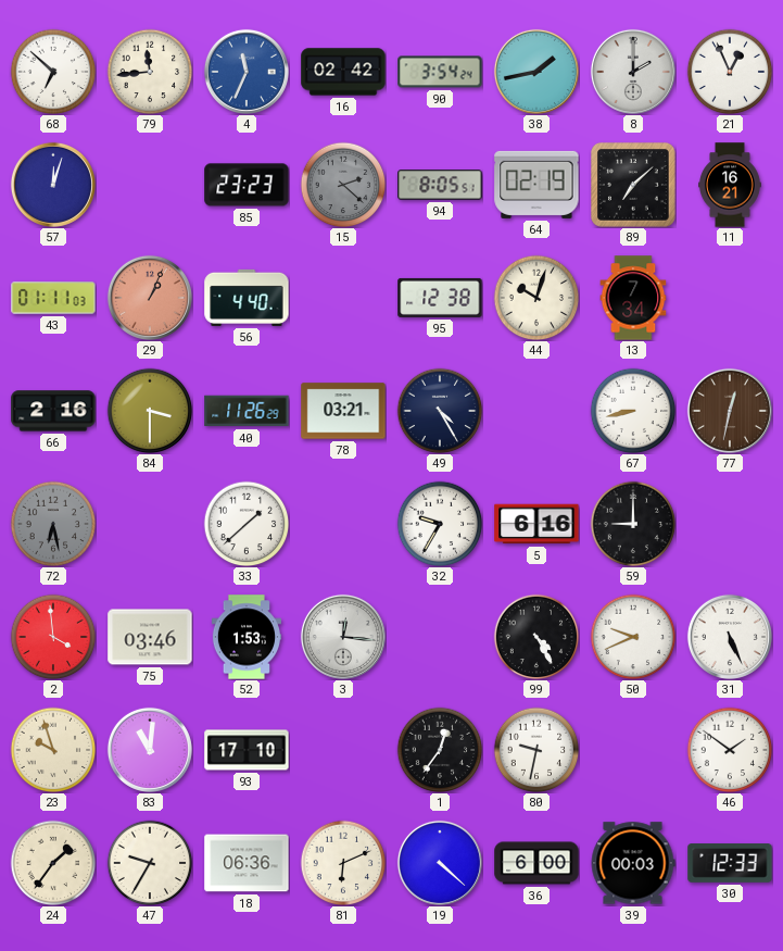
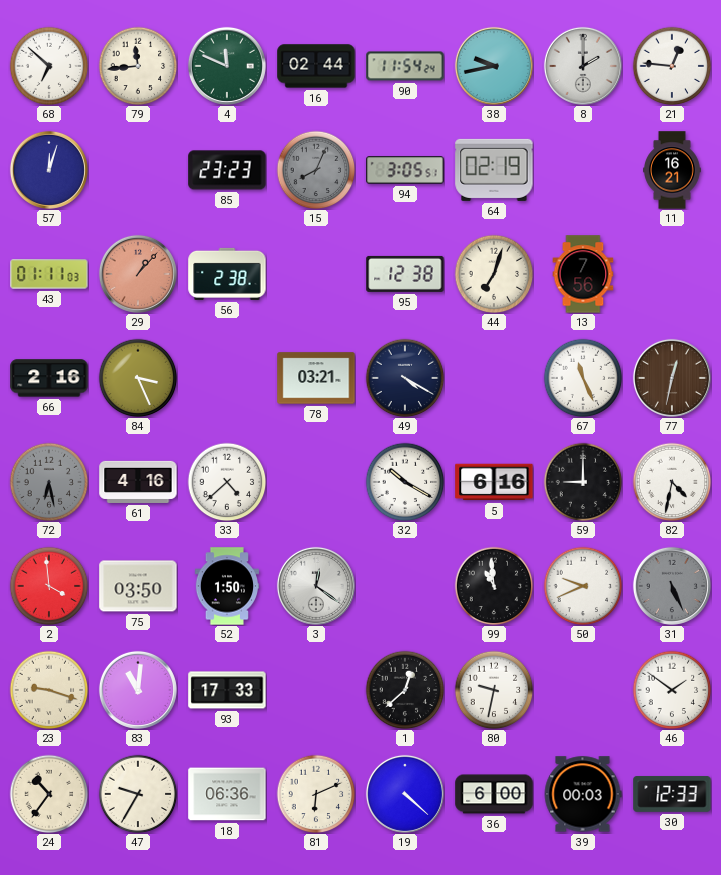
4: 11:34 -> 11:49 (227, 66)
4 dial: blue -> green (227, 66)
16: 02:42 -> 02:44 (316, 66)
90: 3:54 -> 11:54 (405, 66)
38: 1:43 -> 9:43 (494, 66)
21: 12:56 -> 12:46 (672, 66)
15: 2:22 -> 8:04 (316, 170)
94: 8:05 -> 3:05 (405, 170)
89: 7:08 -> none (634, 186)
29: 1:04 -> 1:07 (138, 274)
56: 4:40 -> 2:38 (227, 274)
44: 10:03 -> 7:03 (494, 274)
13: 7:34 -> 7:56 (583, 274)
84: 3:30 -> 3:26 (138, 378)
40: 11:26 -> none (247, 411)
49: 4:25 -> 4:20 (405, 378)
67: 8:43 -> 11:26 (583, 378)
61: none -> 4:16 (138, 482)
33: 1:38 -> 4:38 (227, 482)
32: 9:35 -> 10:20 (405, 482)
82: none -> 4:32 (672, 482)
75: 03:46 -> 03:50 (138, 586)
52: 1:53 -> 1:50 (226, 586)
3: 12:16 -> 12:21 (316, 586)
99: 4:25 -> 10:59 (494, 586)
31 dial: white -> grey (672, 586)
23: 9:57 -> 9:18 (49, 690)
93: 17:10 -> 17:33 (227, 690)
1: 12:36 -> 12:38 (405, 690)
24: 1:36 -> 10:36 (49, 794)
